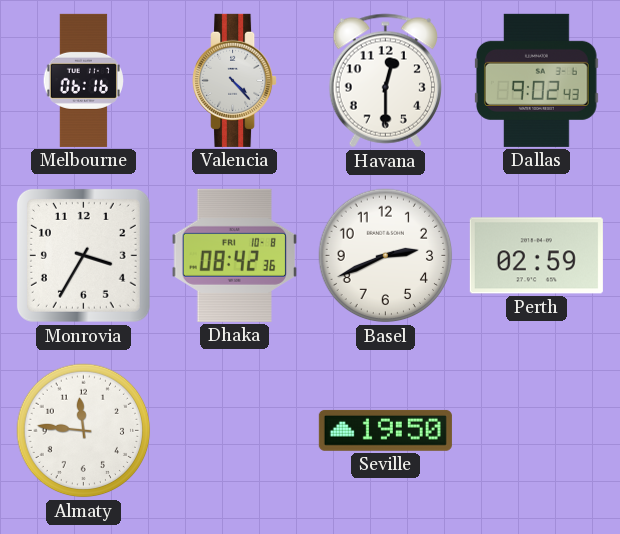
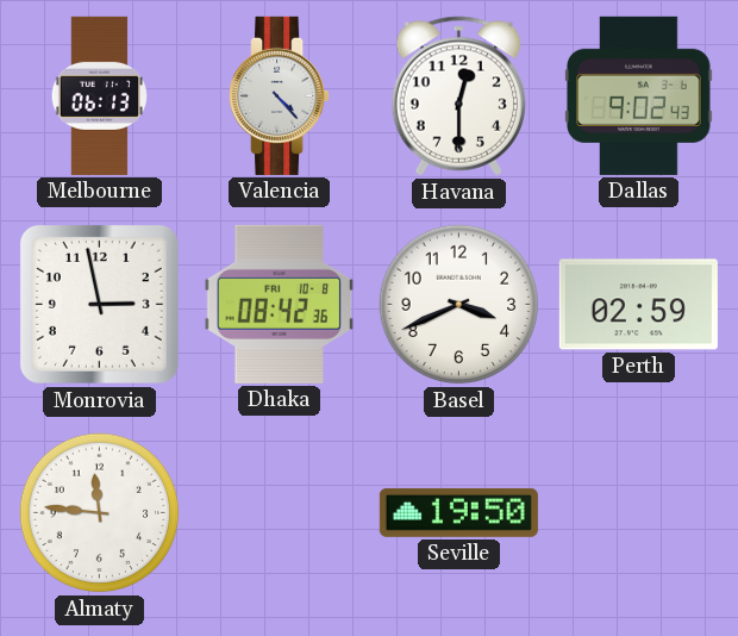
Melbourne: 06:16 -> 06:13 (99, 95)
Monrovia: 3:35 -> 2:58 (99, 304)
Basel: 2:41 -> 3:41 (459, 305)
